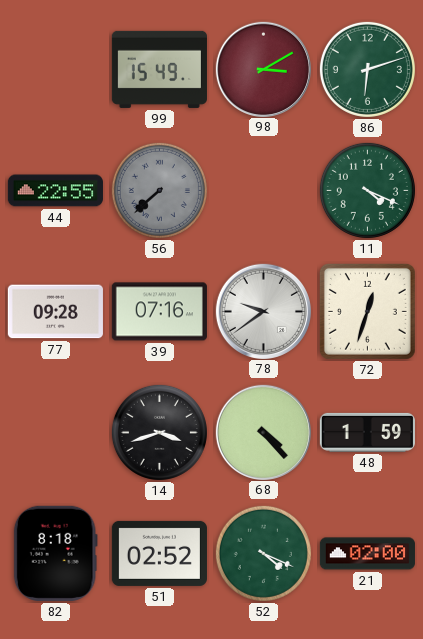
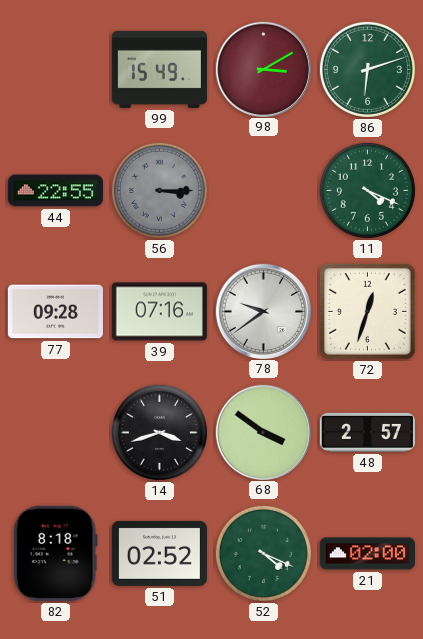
56: 7:38 -> 3:15 (159, 190)
68: 4:23 -> 3:51 (263, 432)
48: 1:59 -> 2:57 (367, 432)
